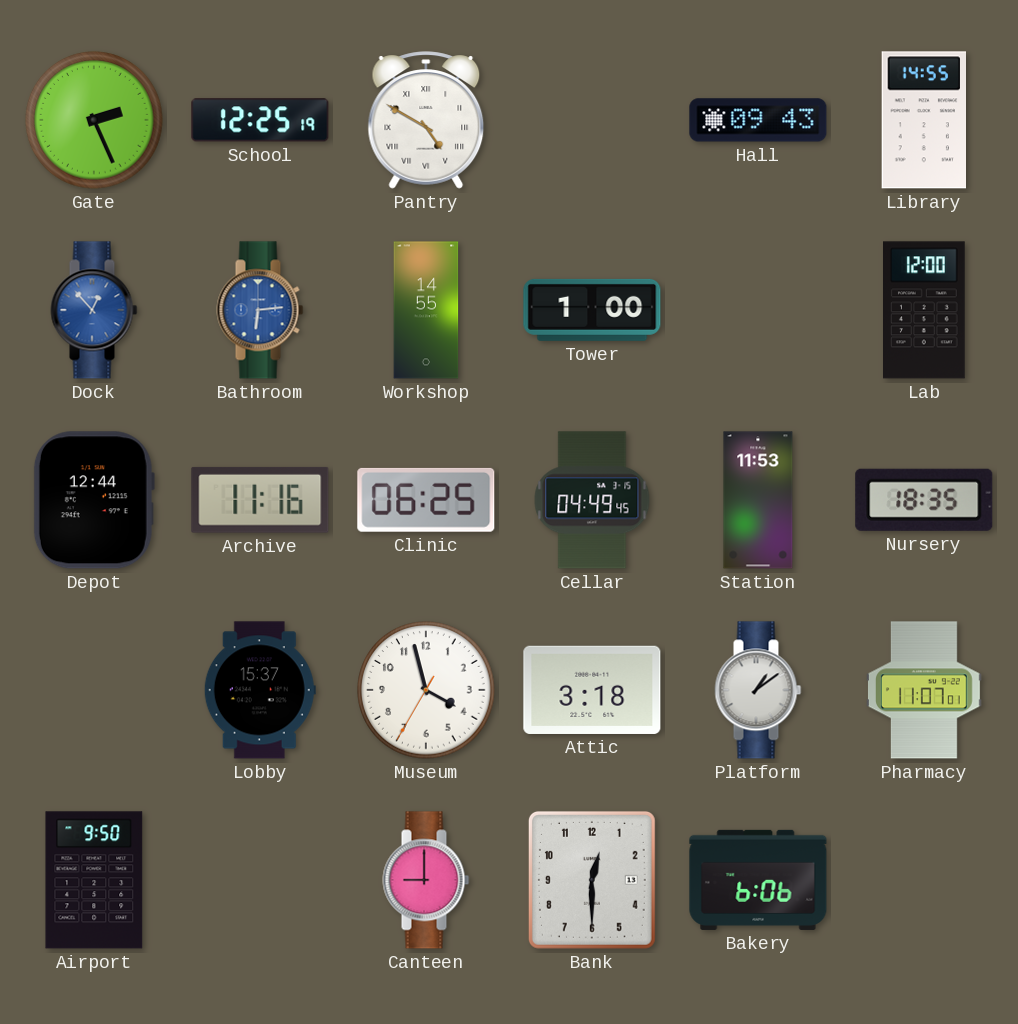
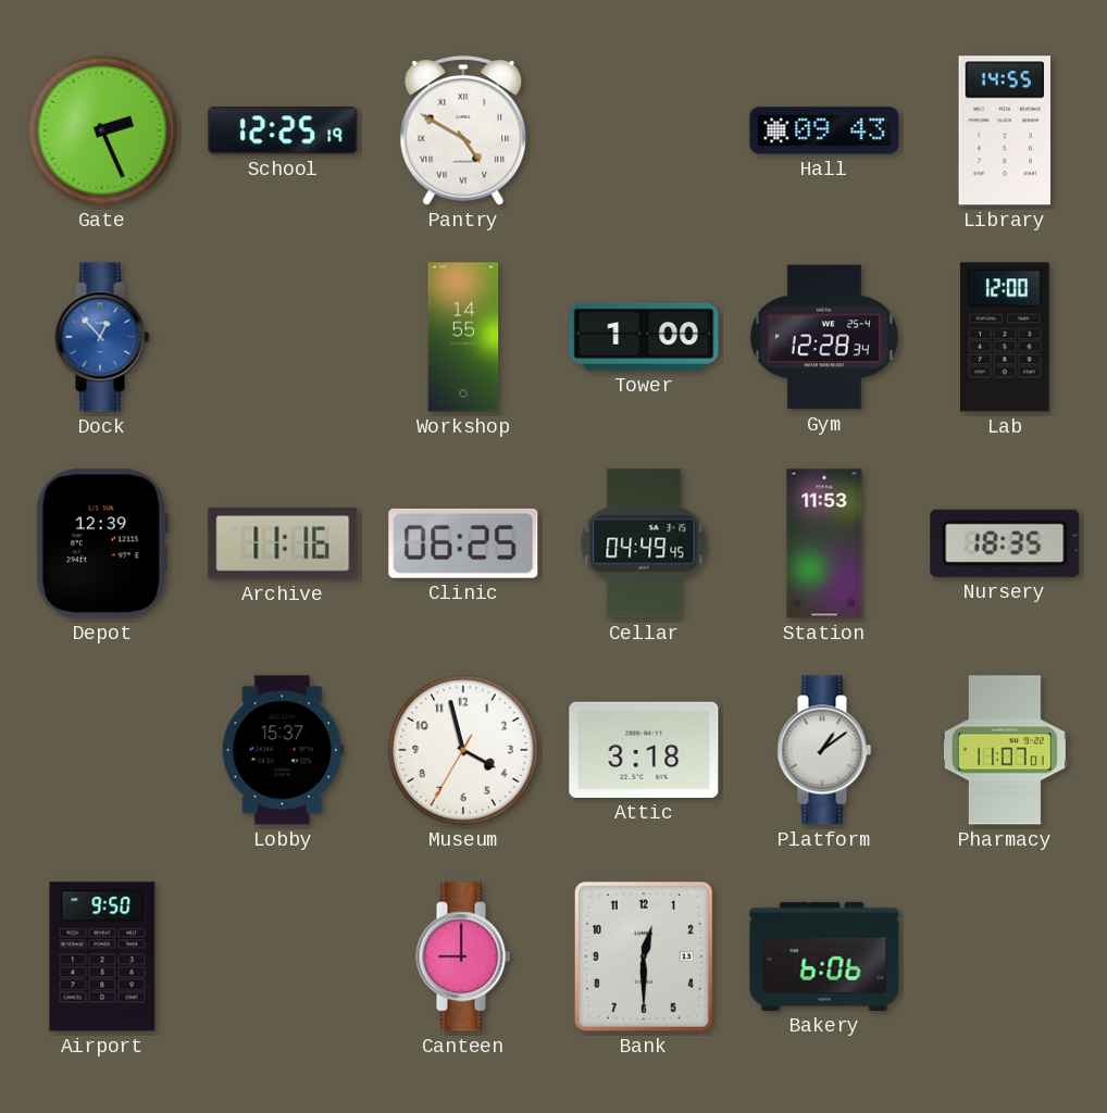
Bathroom: 6:14 -> none (260, 310)
Gym: none -> 12:28 (824, 337)
Depot: 12:44 -> 12:39 (102, 543)
